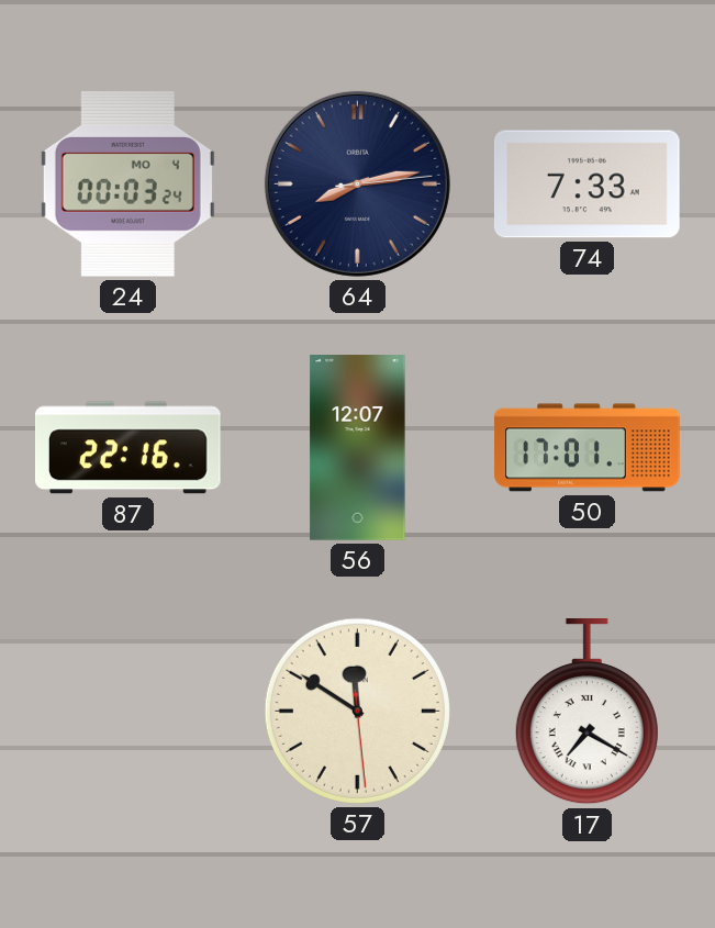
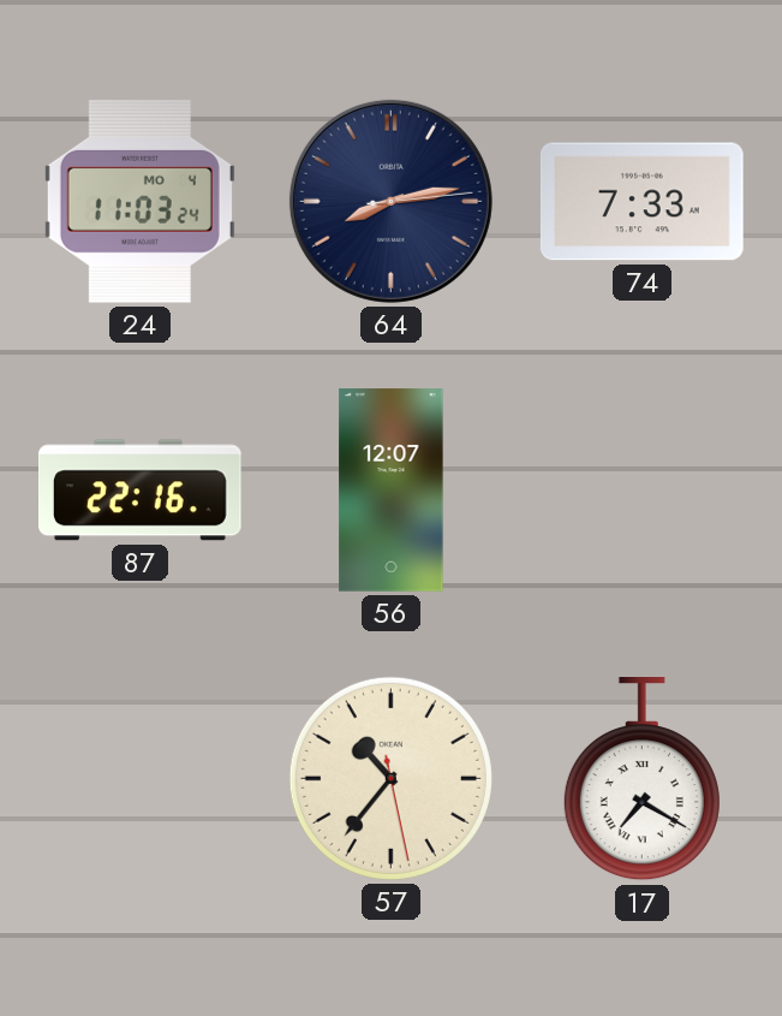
24: 00:03 -> 11:03 (139, 201)
50: 17:01 -> none (588, 448)
57: 11:50 -> 10:36 (390, 778)
